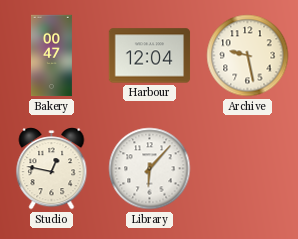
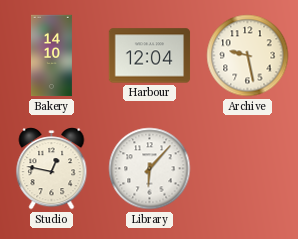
Bakery: 00:47 -> 14:10 (51, 56)
